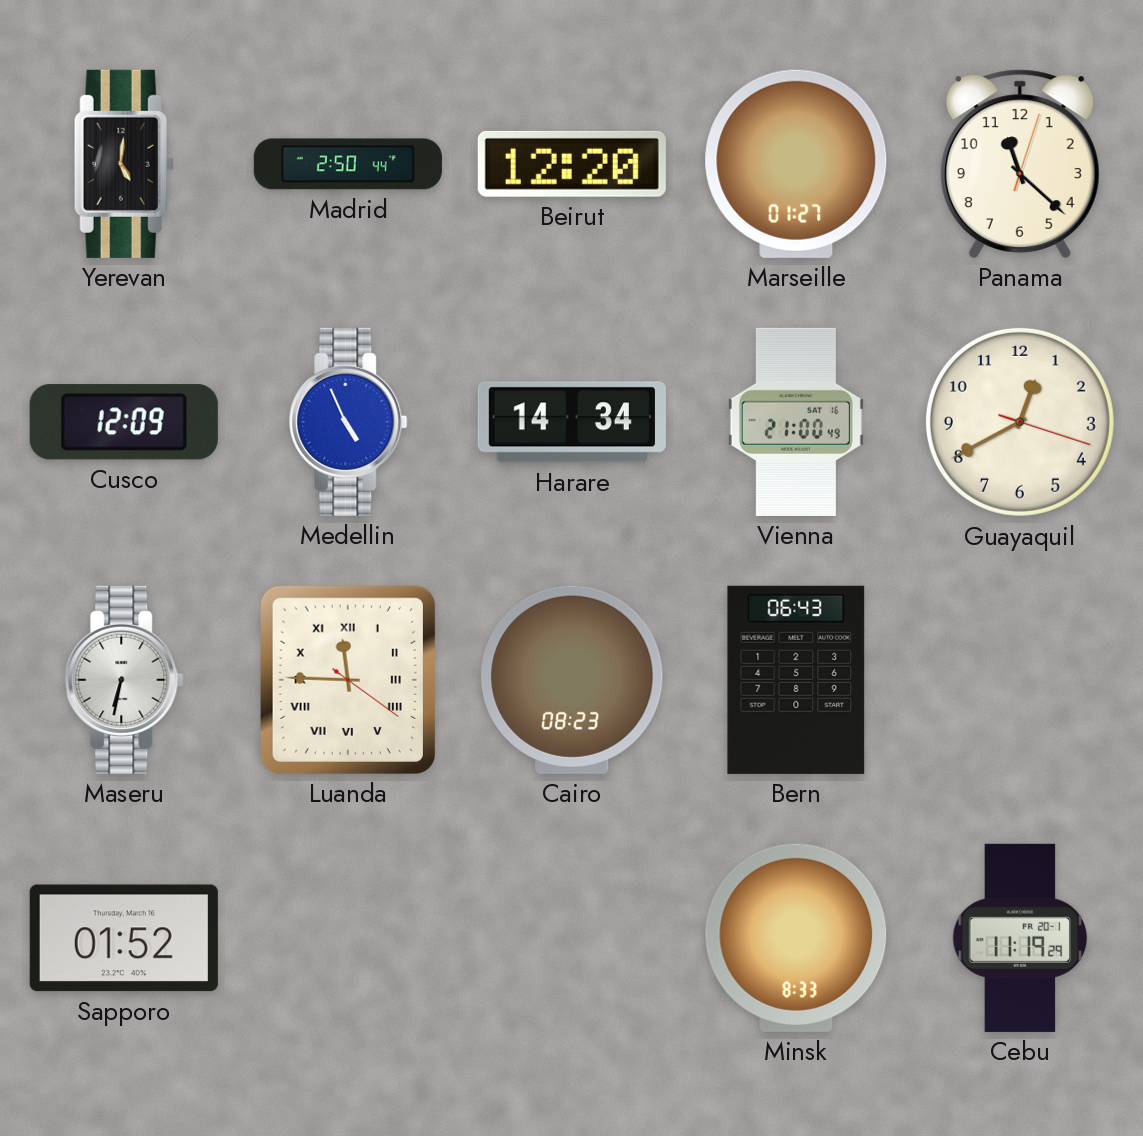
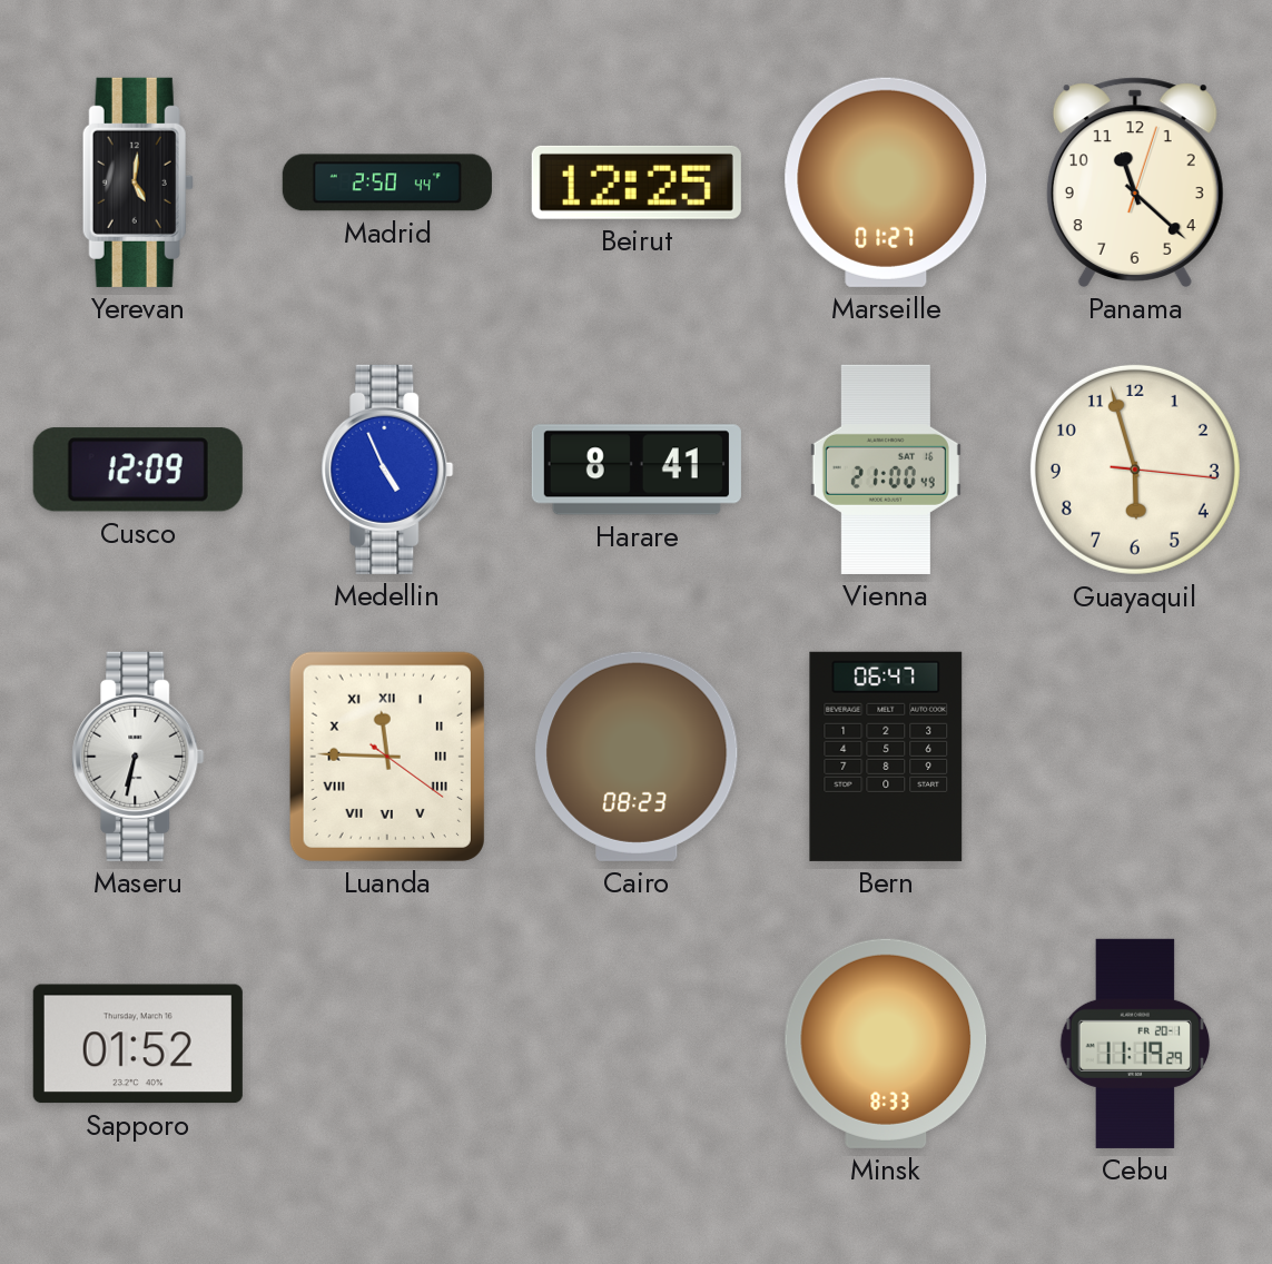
Beirut: 12:20 -> 12:25 (637, 182)
Harare: 14:34 -> 8:41 (637, 470)
Guayaquil: 12:40 -> 5:57 (1135, 470)
Bern: 06:43 -> 06:47 (886, 757)
